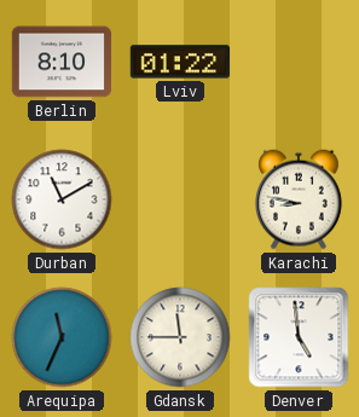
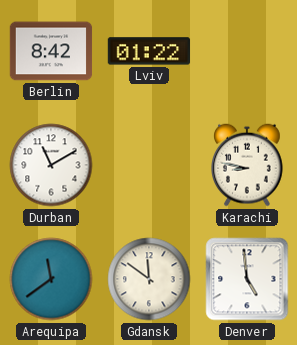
Berlin: 8:10 -> 8:42 (51, 51)
Arequipa: 11:34 -> 11:39 (51, 279)
Gdansk: 11:45 -> 11:51 (149, 279)
